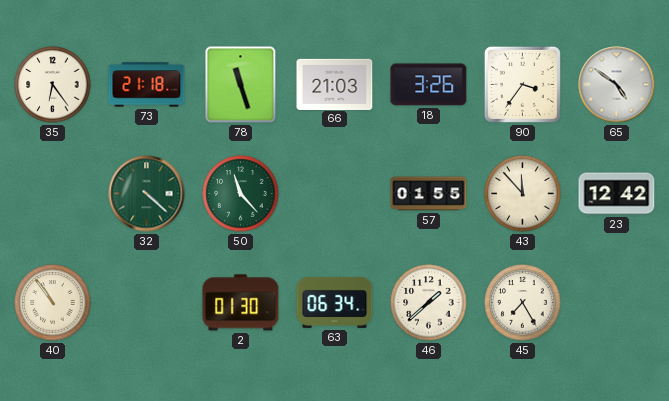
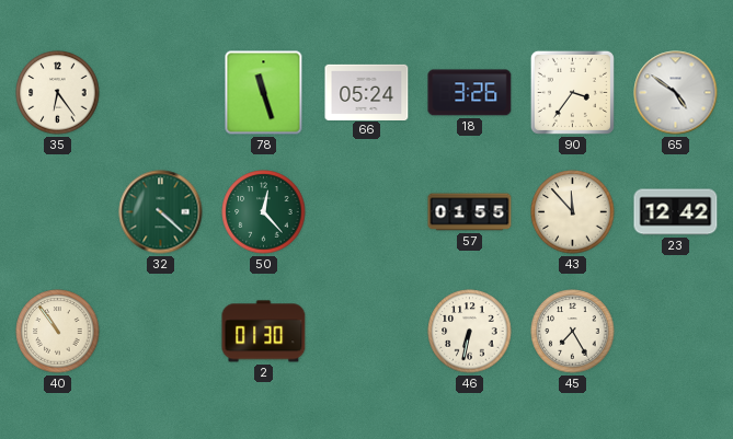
73: 21:18 -> none (147, 85)
66: 21:03 -> 05:24 (367, 92)
50: 11:23 -> 12:23 (264, 212)
63: 06:34 -> none (335, 302)
46: 1:38 -> 6:32 (470, 332)
